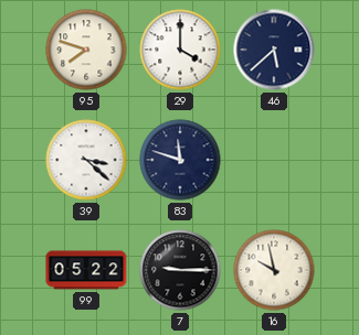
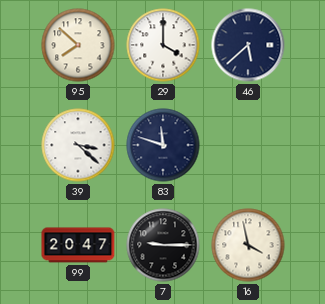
95: 7:48 -> 7:52 (78, 45)
99: 05:22 -> 20:47 (78, 245)
16: 9:58 -> 3:58 (248, 245)
